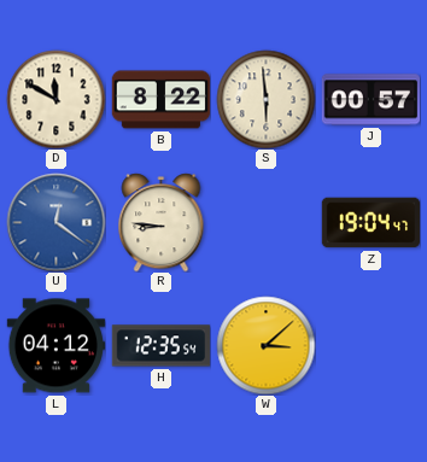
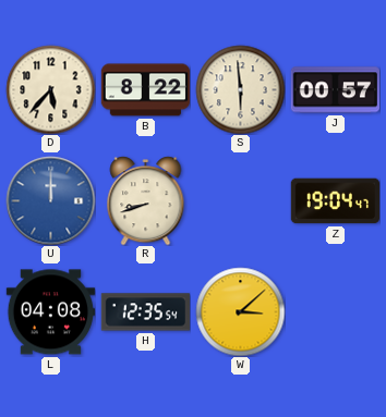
D: 11:50 -> 5:37 (50, 89)
U: 12:21 -> 12:00 (50, 200)
R: 8:46 -> 8:42 (146, 200)
L: 04:12 -> 04:08 (50, 312)
